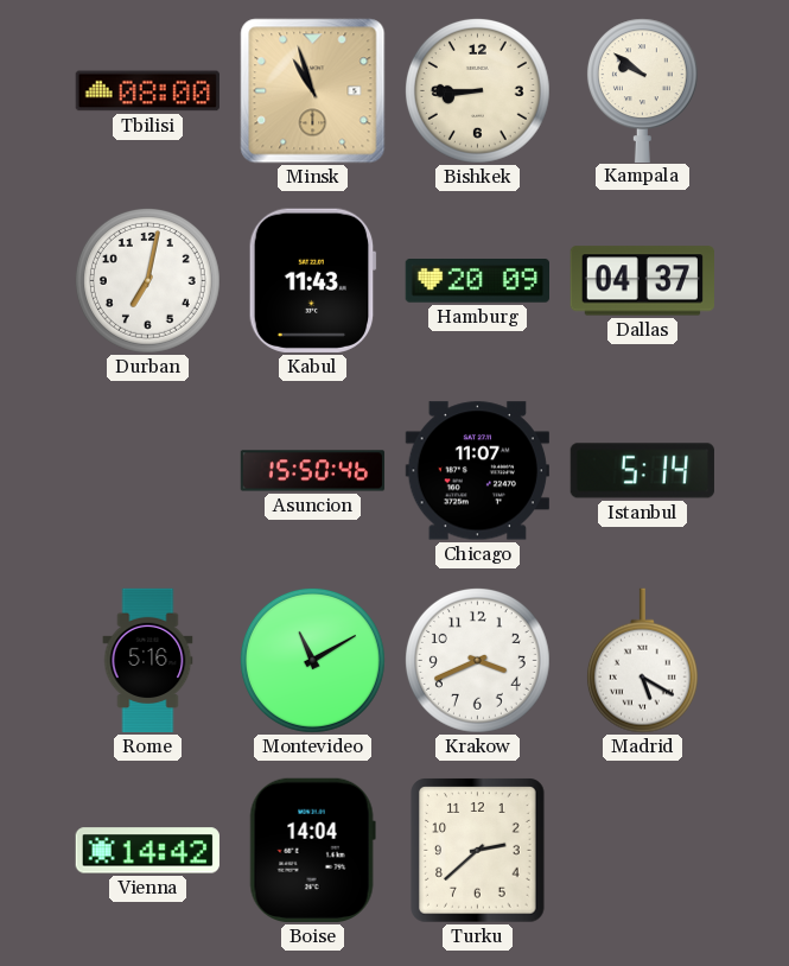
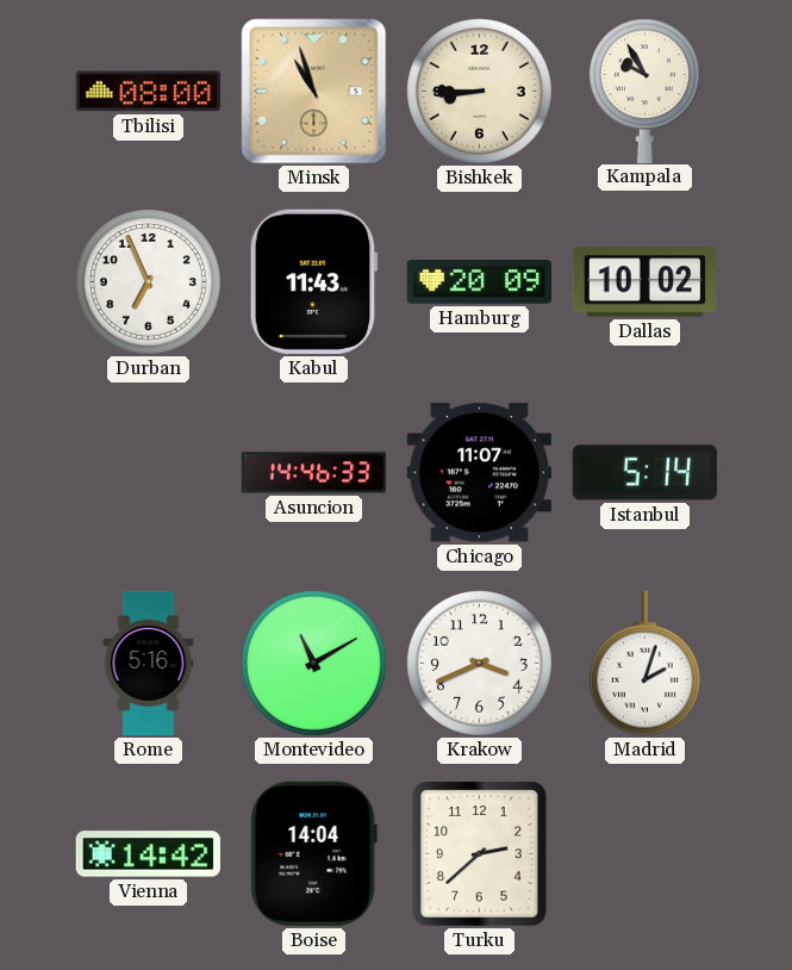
Kampala: 9:51 -> 9:55 (644, 91)
Durban: 7:02 -> 6:56 (148, 281)
Dallas: 04:37 -> 10:02 (644, 282)
Asuncion: 15:50 -> 14:46 (314, 473)
Madrid: 5:20 -> 2:03 (644, 664)
